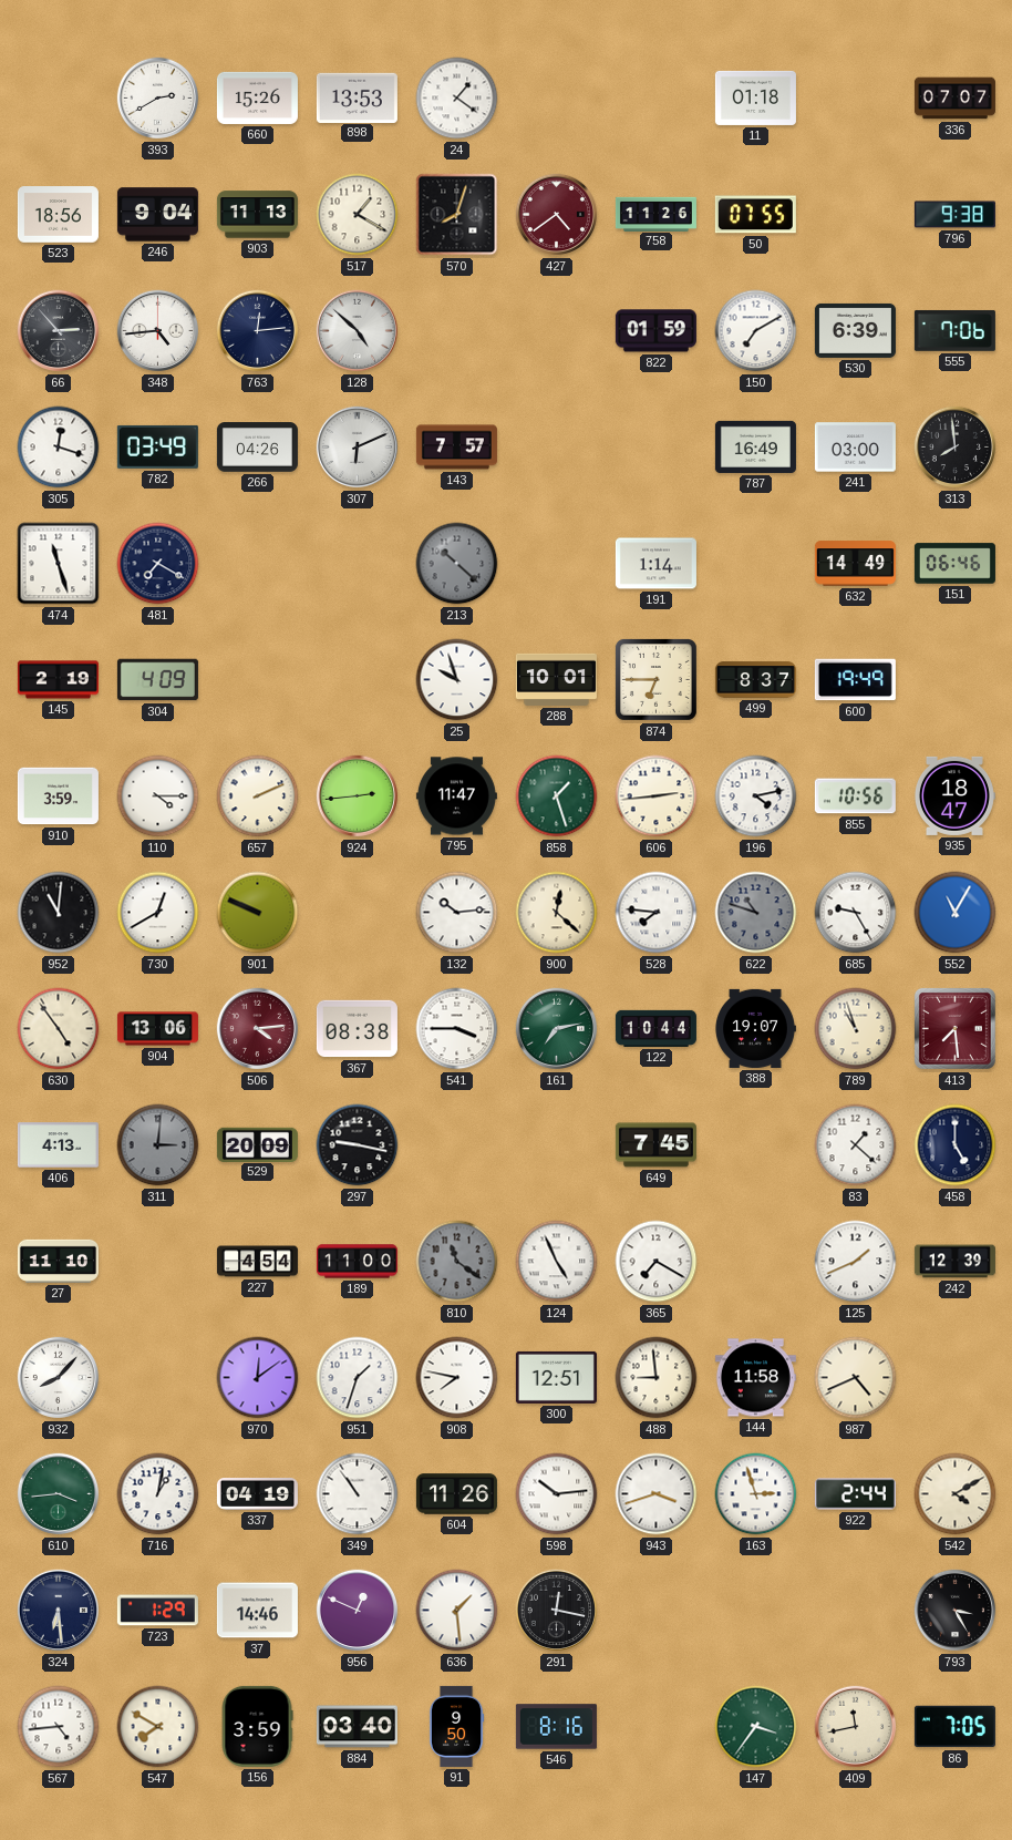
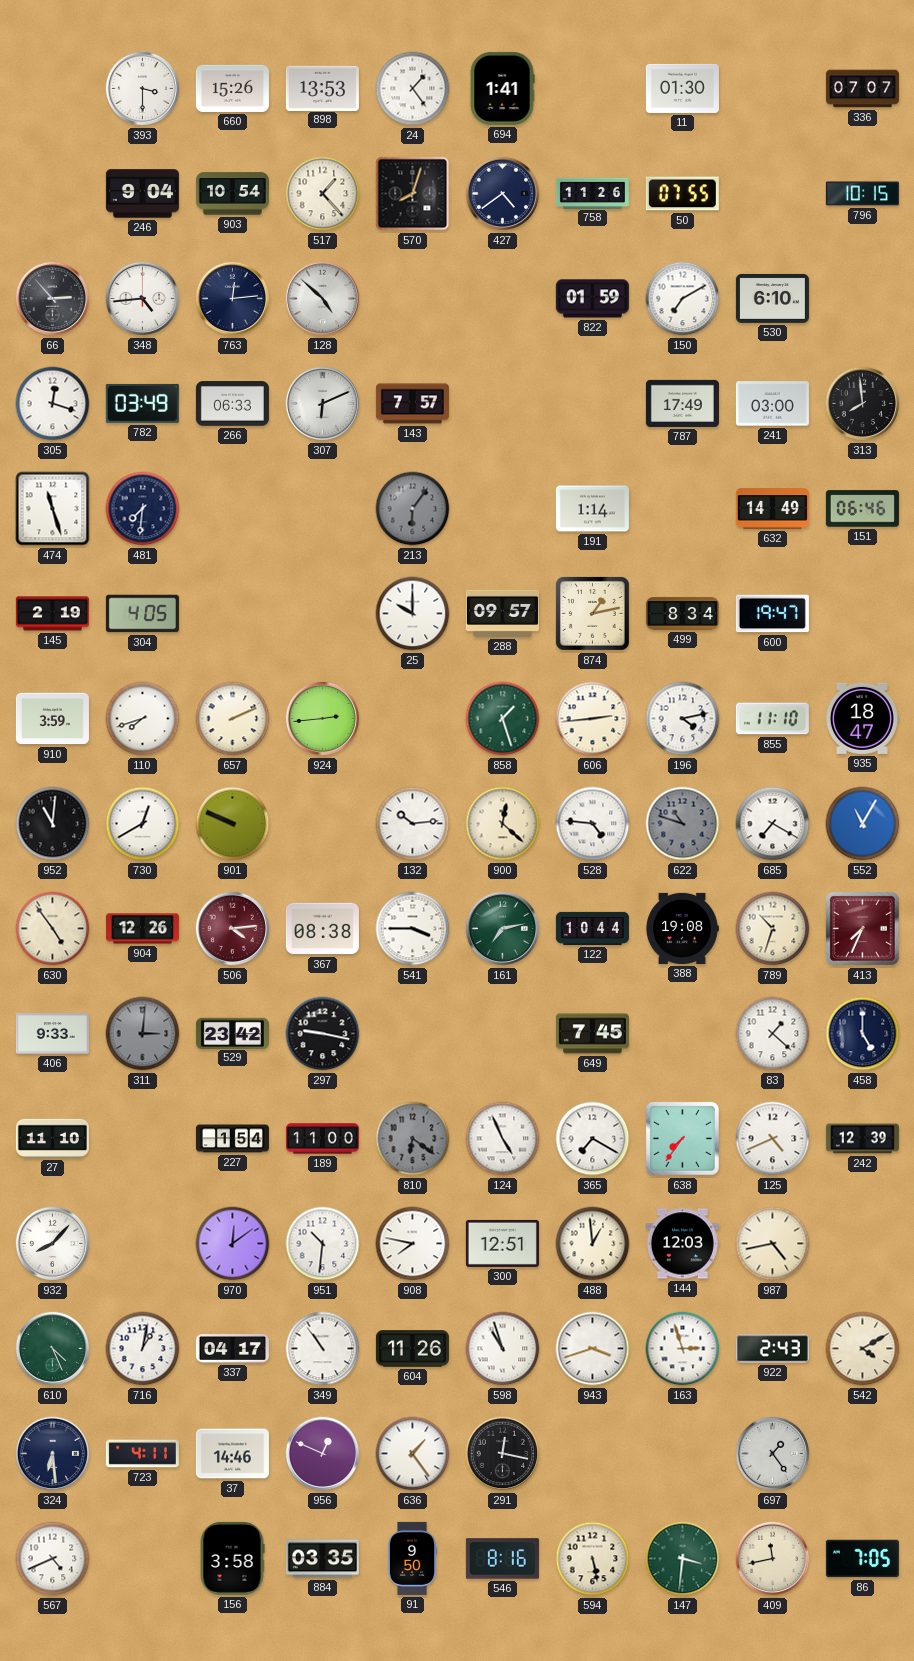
393: 2:40 -> 3:30 (143, 89)
24: 1:21 -> 1:24 (413, 89)
694: none -> 1:41 (502, 88)
11: 01:18 -> 01:30 (682, 88)
523: 18:56 -> none (58, 215)
903: 11:13 -> 10:54 (232, 194)
517: 1:20 -> 1:23 (323, 194)
427 dial: burgundy -> navy (503, 194)
796: 9:38 -> 10:15 (862, 194)
530: 6:39 -> 6:10 (772, 298)
555: 7:06 -> none (954, 330)
266: 04:26 -> 06:33 (232, 404)
787: 16:49 -> 17:49 (682, 403)
481: 7:20 -> 7:31 (143, 509)
213: 10:22 -> 6:06 (413, 509)
304: 4:09 -> 4:05 (142, 614)
25: 9:57 -> 10:00 (413, 614)
288: 10:01 -> 09:57 (502, 613)
874: 6:45 -> 1:13 (592, 613)
499: 8:37 -> 8:34 (682, 614)
600: 19:49 -> 19:47 (772, 614)
110: 4:15 -> 7:42 (143, 719)
795: 11:47 -> none (456, 796)
855: 10:56 -> 11:10 (772, 719)
528: 7:46 -> 4:46 (593, 824)
685: 9:25 -> 7:20 (773, 824)
904: 13:06 -> 12:26 (142, 929)
388: 19:07 -> 19:08 (682, 928)
789: 10:57 -> 10:33 (773, 929)
413: 7:29 -> 7:34 (862, 928)
406: 4:13 -> 9:33 (52, 1034)
529: 20:09 -> 23:42 (232, 1033)
227: 4:54 -> 1:54 (232, 1139)
810: 11:21 -> 6:21 (413, 1139)
638: none -> 7:36 (682, 1138)
125: 1:41 -> 4:41 (773, 1139)
951: 1:33 -> 10:31 (323, 1244)
488: 8:59 -> 12:59 (593, 1244)
144: 11:58 -> 12:03 (682, 1244)
987: 4:41 -> 4:43 (773, 1244)
610: 3:44 -> 4:26 (53, 1349)
337: 04:19 -> 04:17 (232, 1349)
598: 10:14 -> 10:57 (503, 1349)
922: 2:44 -> 2:43 (772, 1349)
723: 1:29 -> 4:11 (142, 1454)
636: 1:29 -> 1:24 (413, 1454)
697: none -> 1:24 (773, 1454)
793: 3:25 -> none (956, 1611)
567: 4:44 -> 4:41 (53, 1559)
547: 7:50 -> none (158, 1727)
156: 3:59 -> 3:58 (232, 1558)
884: 03:40 -> 03:35 (322, 1559)
594: none -> 5:28 (593, 1559)
147: 3:36 -> 3:31 (683, 1559)
